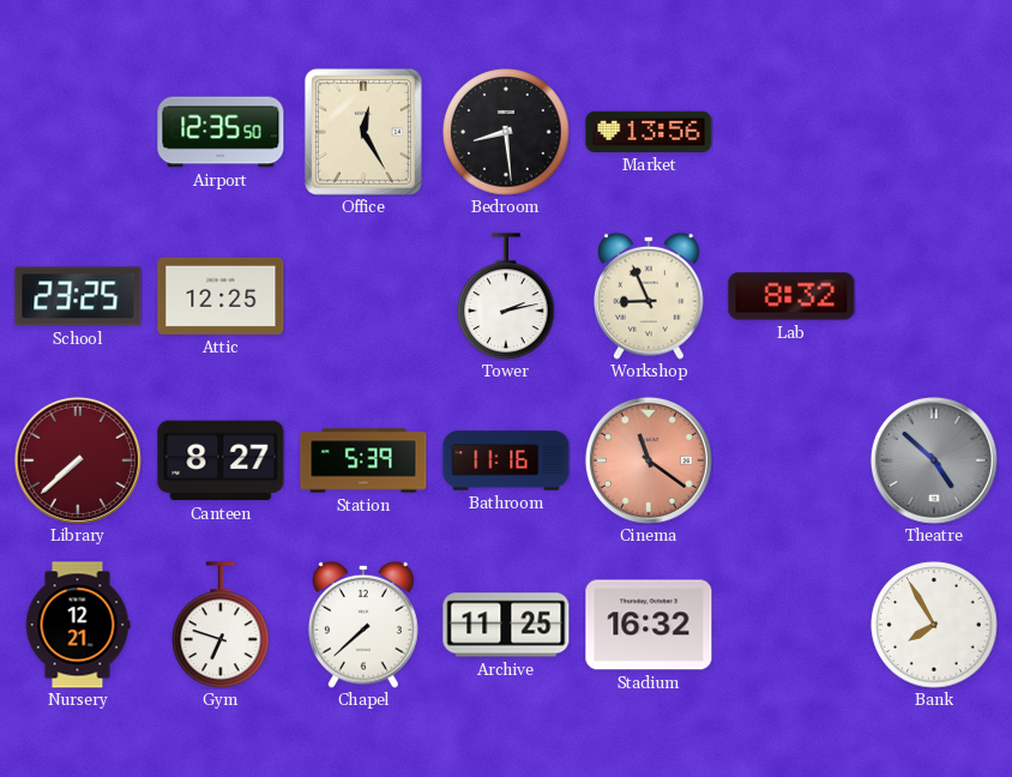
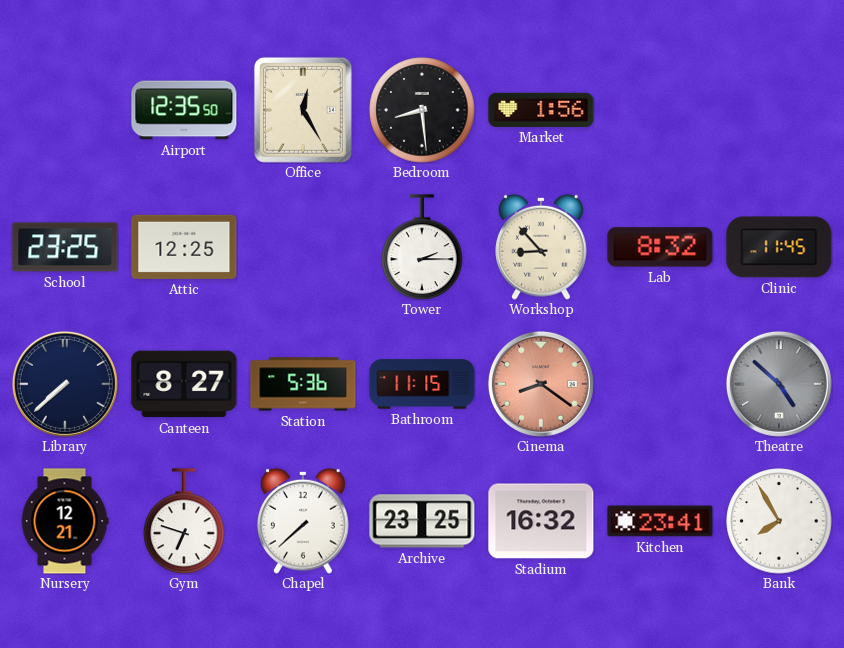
Market: 13:56 -> 1:56 (541, 110)
Tower: 2:13 -> 2:15 (422, 247)
Workshop: 8:56 -> 8:53 (542, 247)
Clinic: none -> 11:45 (779, 247)
Library dial: burgundy -> navy (65, 384)
Station: 5:39 -> 5:36 (303, 384)
Bathroom: 11:16 -> 11:15 (422, 384)
Cinema: 11:21 -> 8:21 (541, 384)
Archive: 11:25 -> 23:25 (422, 521)
Kitchen: none -> 23:41 (660, 521)
